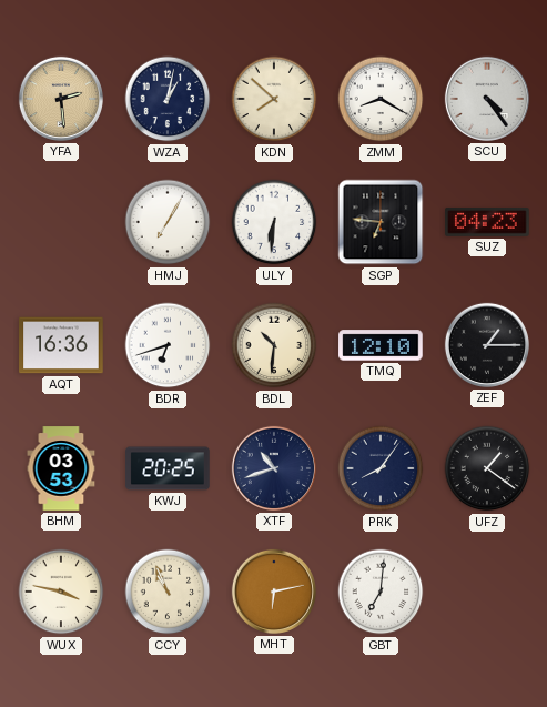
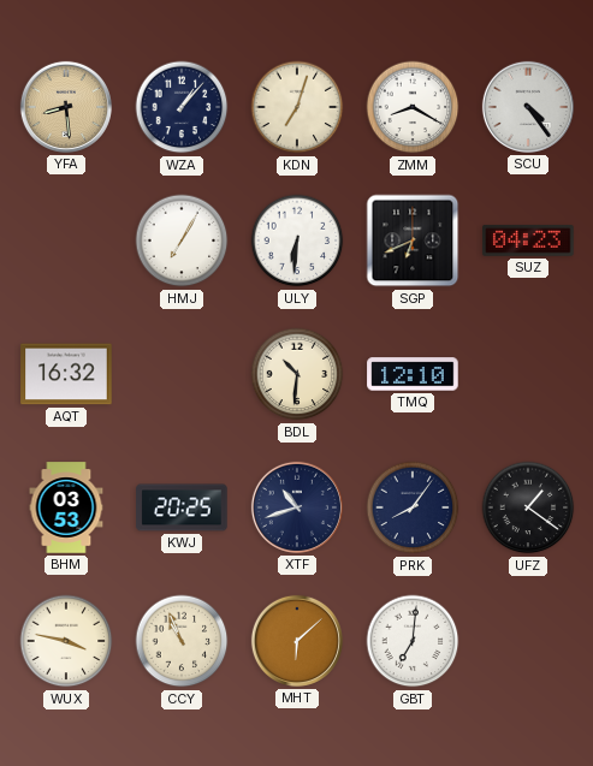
YFA: 2:29 -> 8:29 (66, 107)
WZA: 1:02 -> 1:07 (182, 107)
KDN: 7:52 -> 7:03 (297, 107)
SGP: 6:46 -> 6:41 (413, 241)
AQT: 16:36 -> 16:32 (66, 374)
BDR: 6:42 -> none (168, 345)
ZEF: 1:15 -> none (487, 345)
MHT: 6:13 -> 6:08 (297, 641)
